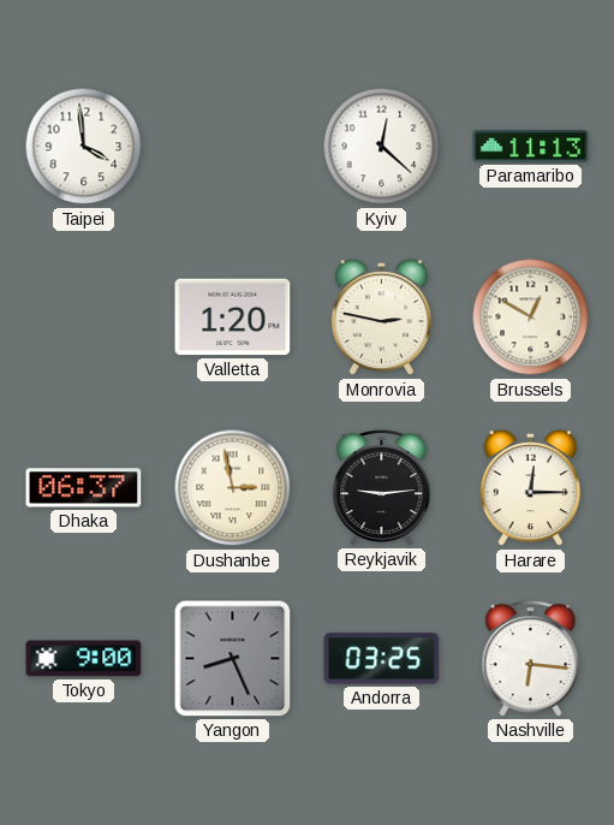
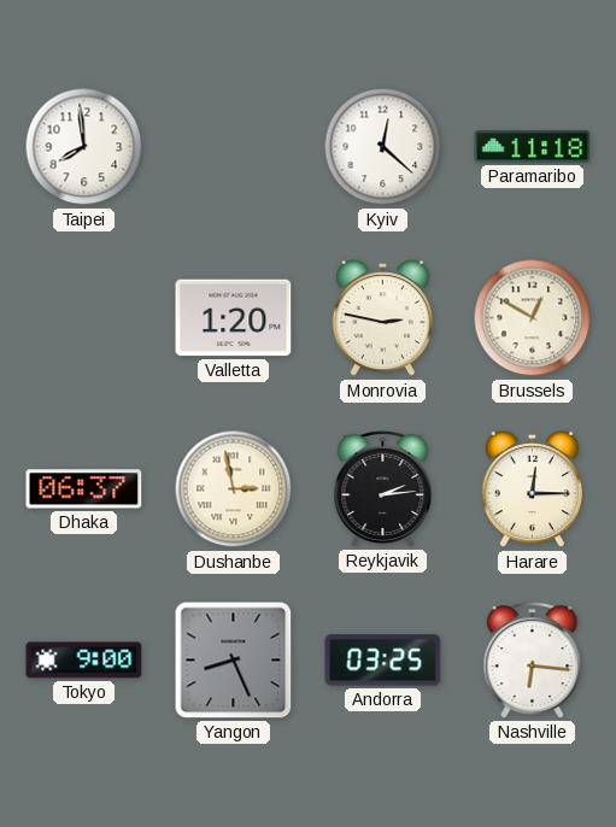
Taipei: 3:59 -> 7:59 (84, 147)
Paramaribo: 11:13 -> 11:18 (533, 147)
Reykjavik: 9:14 -> 2:14 (383, 489)
